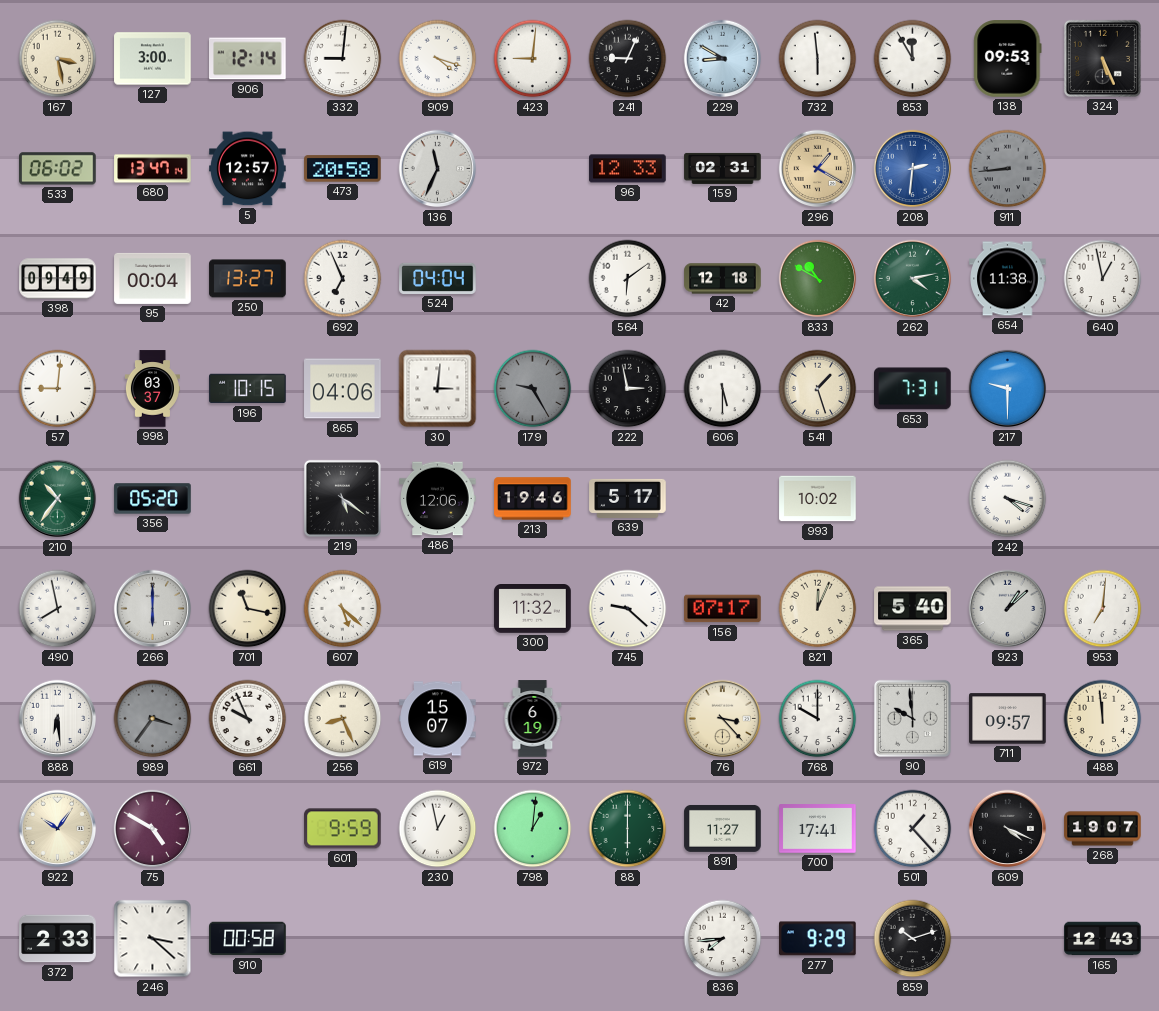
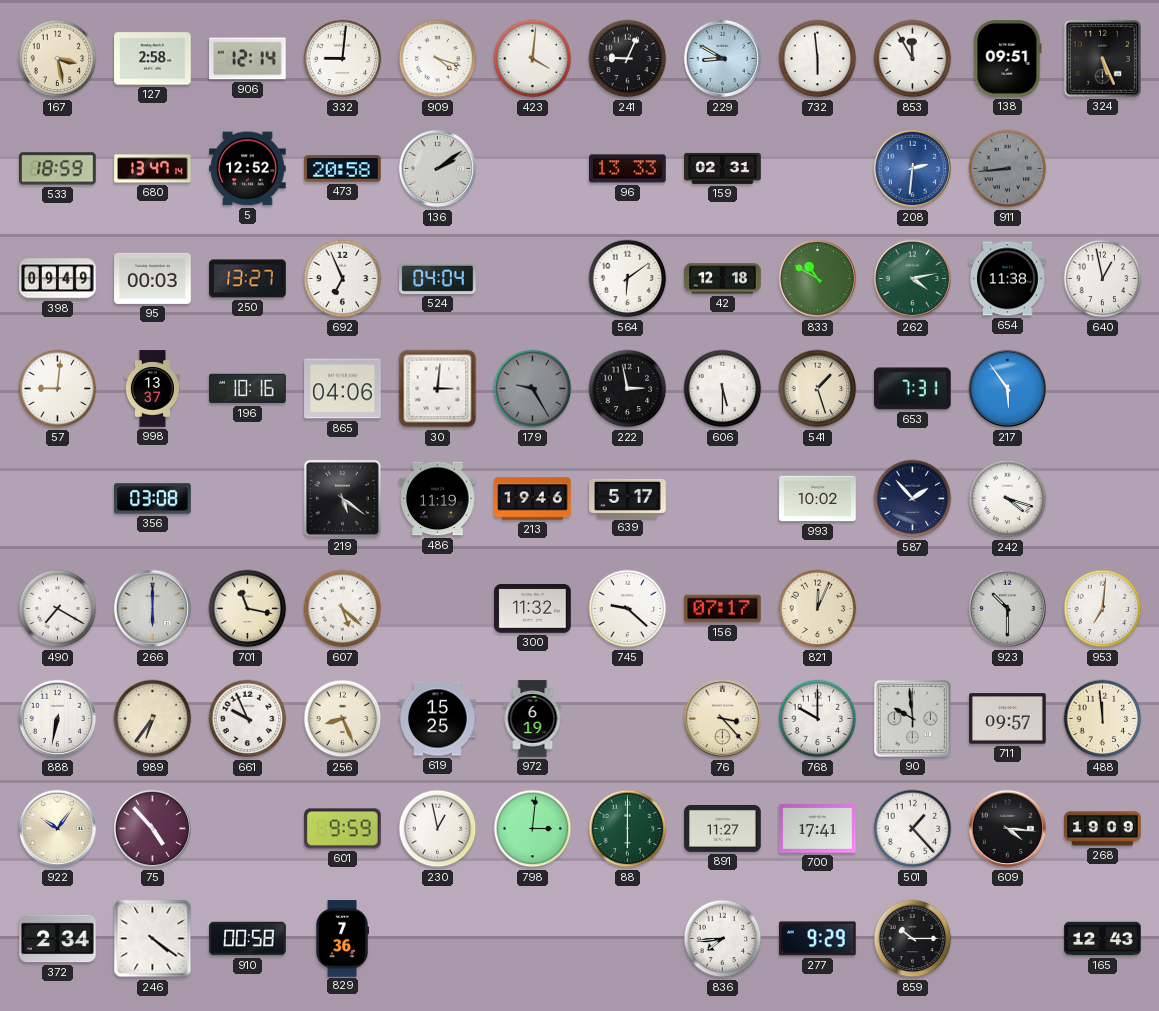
127: 3:00 -> 2:58 (153, 59)
423: 9:01 -> 4:01 (533, 59)
138: 09:53 -> 09:51 (1008, 59)
533: 06:02 -> 18:59 (58, 169)
5: 12:57 -> 12:52 (248, 169)
136: 11:34 -> 2:09 (438, 169)
96: 12:33 -> 13:33 (628, 169)
296: 1:20 -> none (818, 169)
95: 00:04 -> 00:03 (153, 278)
998: 03:37 -> 13:37 (152, 389)
196: 10:15 -> 10:16 (248, 389)
217: 9:30 -> 5:54 (1008, 389)
210: 10:36 -> none (58, 499)
356: 05:20 -> 03:08 (153, 499)
486: 12:06 -> 11:19 (438, 499)
587: none -> 1:53 (913, 499)
490: 7:58 -> 7:20 (58, 609)
365: 5:40 -> none (913, 609)
923: 1:08 -> 10:30 (1008, 609)
888: 6:29 -> 6:32 (58, 719)
989: 3:36 -> 6:36 (153, 719)
989 dial: grey -> cream (153, 719)
619: 15:07 -> 15:25 (438, 719)
75: 4:50 -> 4:53 (153, 829)
798: 1:01 -> 3:01 (533, 829)
609: 4:19 -> 4:16 (1008, 829)
268: 19:07 -> 19:09 (1103, 829)
372: 2:33 -> 2:34 (58, 939)
246: 3:22 -> 4:21 (153, 939)
829: none -> 7:36 (342, 939)
859: 10:12 -> 10:15 (913, 939)
